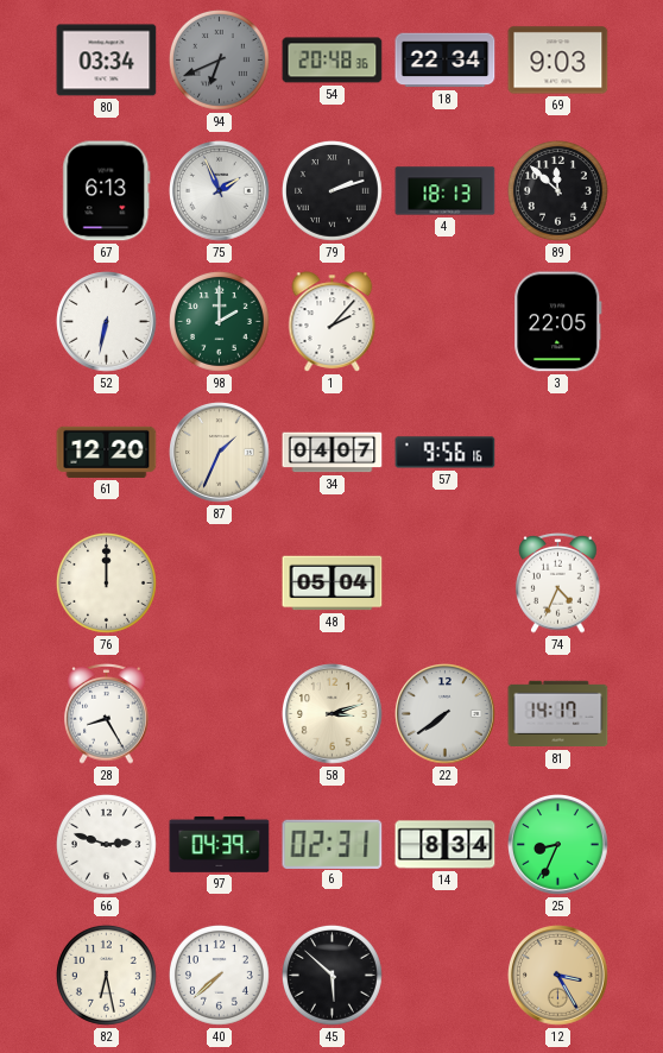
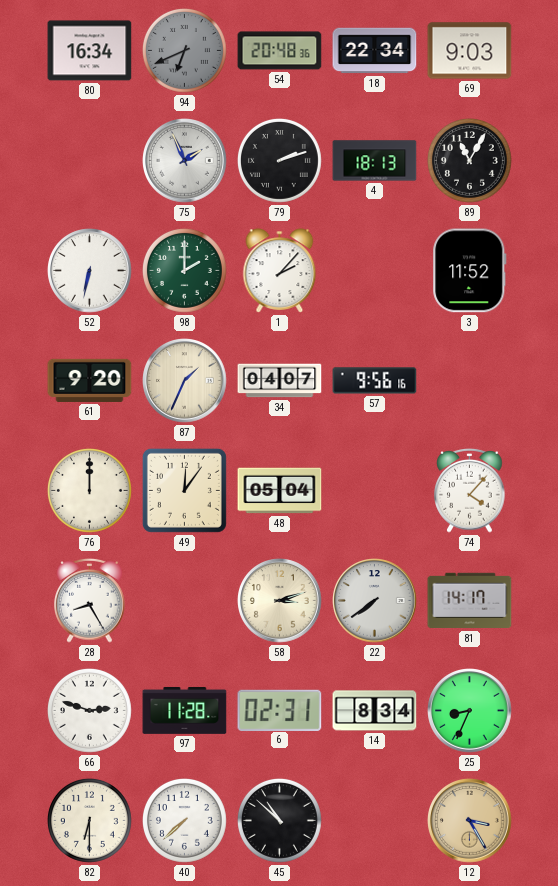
80: 03:34 -> 16:34 (90, 51)
67: 6:13 -> none (107, 191)
89: 11:52 -> 11:05 (469, 160)
3: 22:05 -> 11:52 (470, 271)
61: 12:20 -> 9:20 (90, 380)
49: none -> 12:06 (184, 490)
74: 4:34 -> 4:07 (470, 490)
97: 04:39 -> 11:28 (185, 710)
82: 6:28 -> 6:30 (89, 820)
45: 5:52 -> 10:52 (279, 820)
